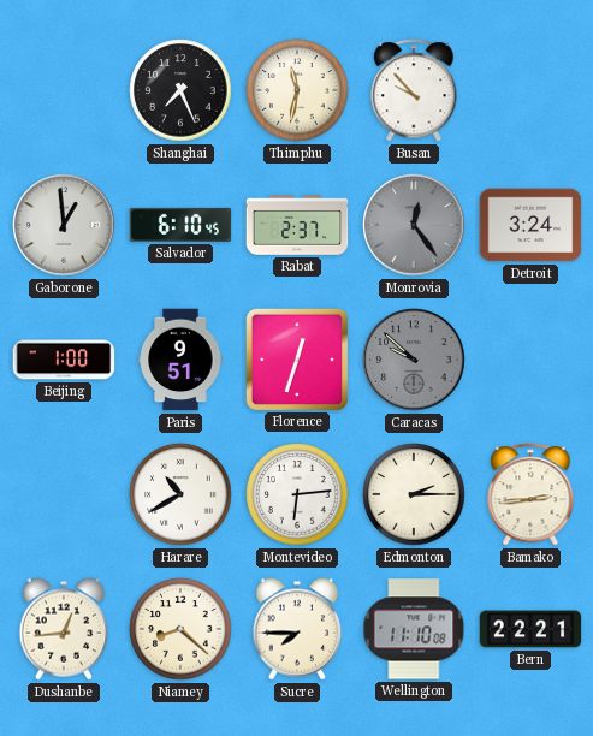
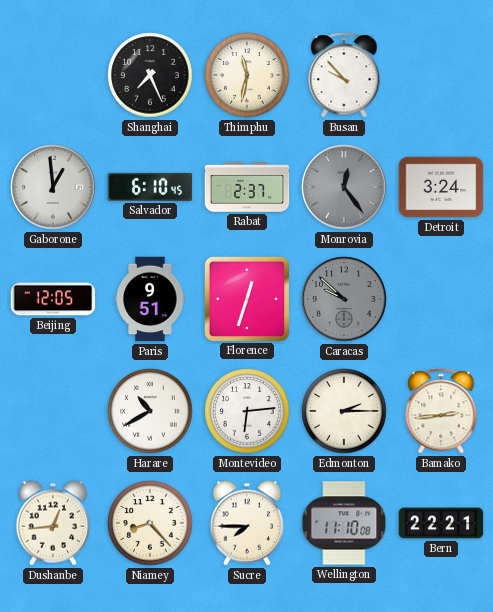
Beijing: 1:00 -> 12:05 (53, 299)
Niamey: 8:22 -> 8:23 (150, 523)
